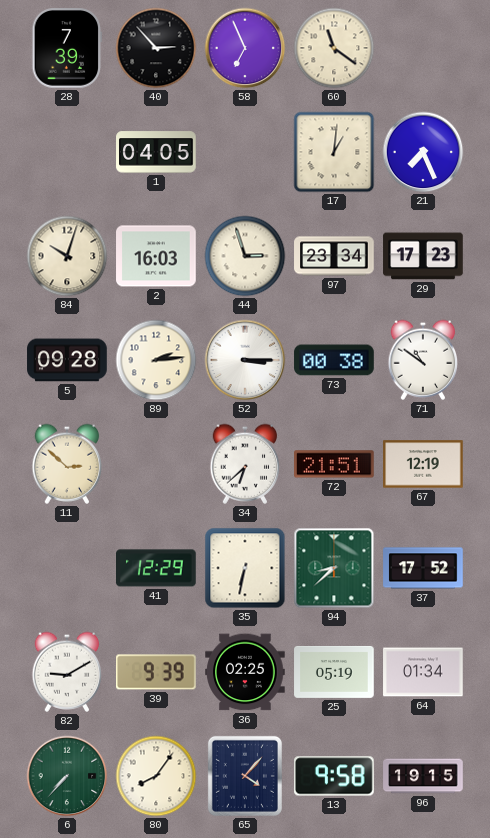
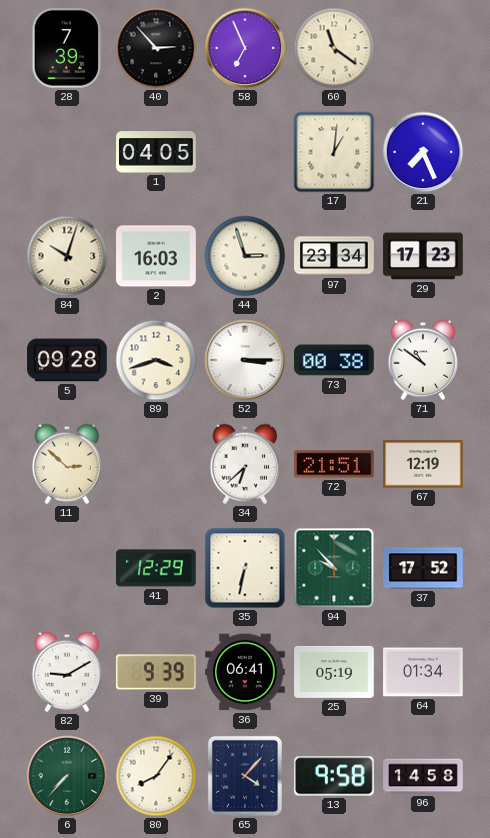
89: 2:14 -> 3:42 (156, 360)
94: 8:38 -> 9:53 (334, 568)
36: 02:25 -> 06:41 (245, 672)
96: 19:15 -> 14:58 (423, 776)
